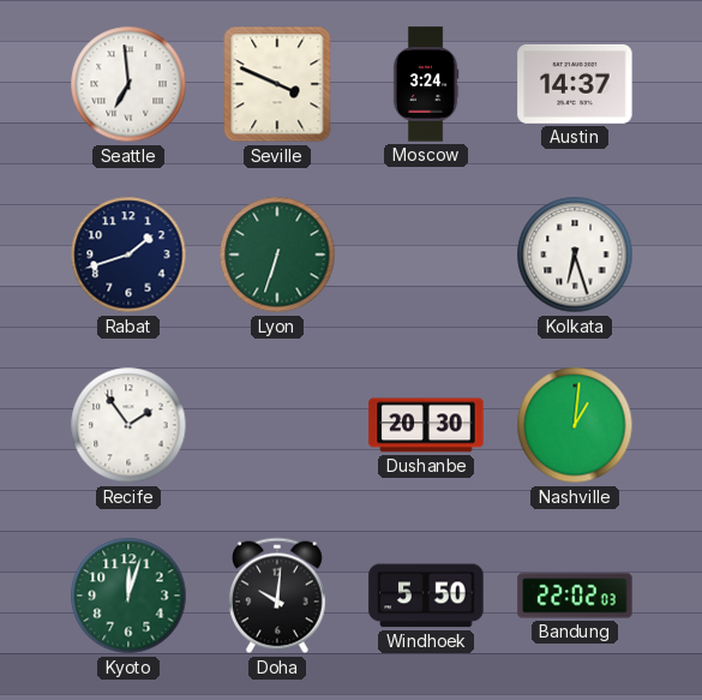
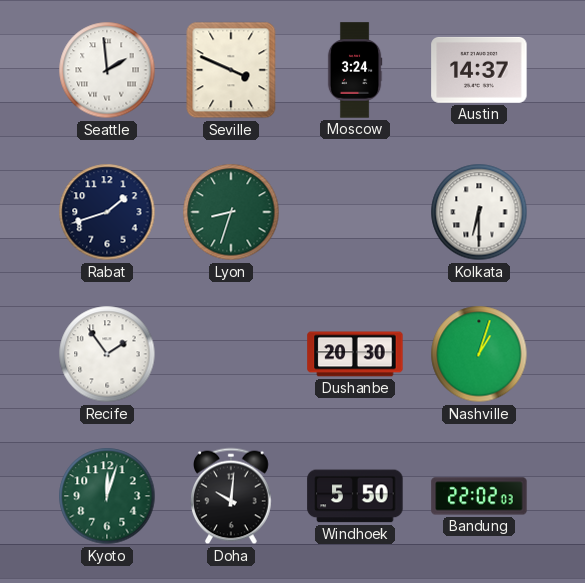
Seattle: 6:59 -> 1:59 (107, 70)
Lyon: 6:33 -> 8:33 (231, 212)
Kolkata: 6:27 -> 6:30 (479, 212)
Nashville: 1:01 -> 1:03 (479, 354)
